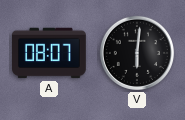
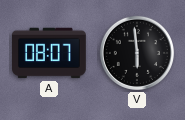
V: 6:01 -> 5:59 (137, 53)
